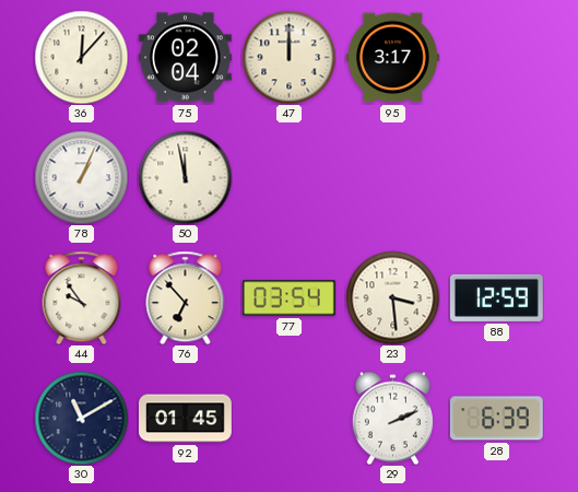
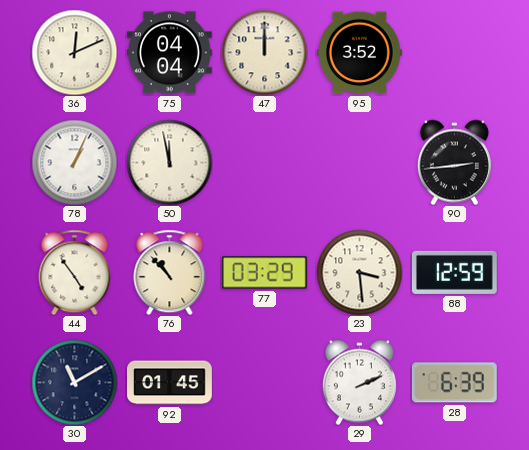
36: 12:07 -> 12:11 (74, 52)
75: 02:04 -> 04:04 (170, 53)
95: 3:17 -> 3:52 (360, 53)
90: none -> 2:44 (454, 162)
44: 9:54 -> 4:54 (75, 272)
76: 6:53 -> 10:53 (170, 272)
77: 03:54 -> 03:29 (264, 273)
